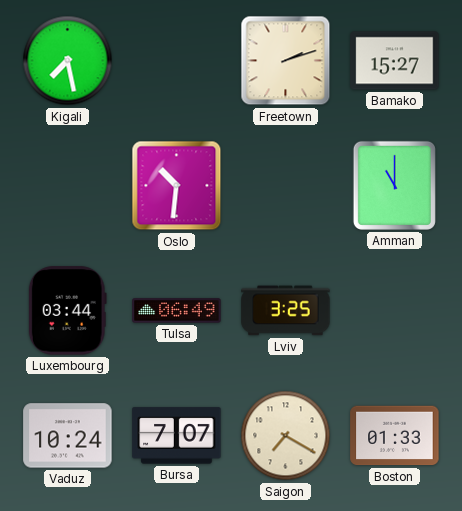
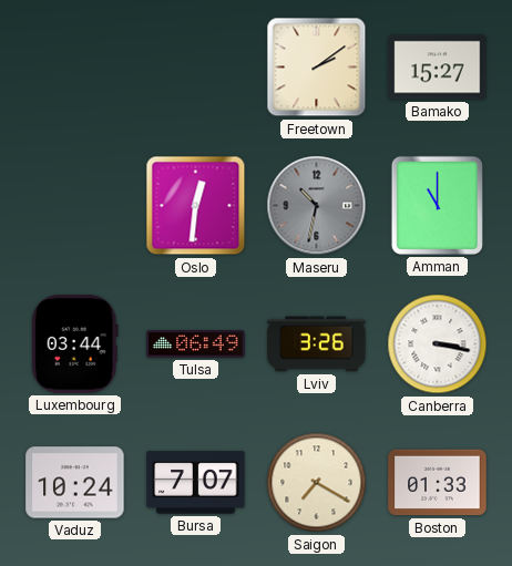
Kigali: 7:28 -> none (68, 61)
Freetown: 2:12 -> 2:09 (317, 68)
Oslo: 10:31 -> 12:31 (196, 206)
Maseru: none -> 10:32 (317, 206)
Lviv: 3:25 -> 3:26 (317, 344)
Canberra: none -> 3:17 (438, 344)
